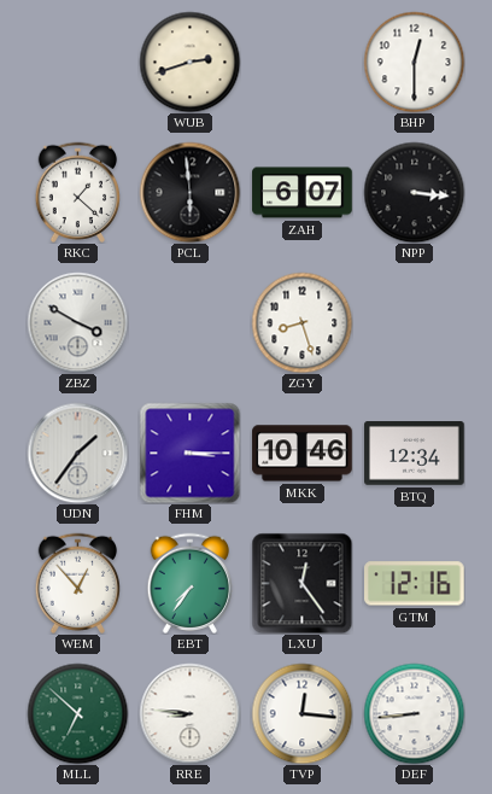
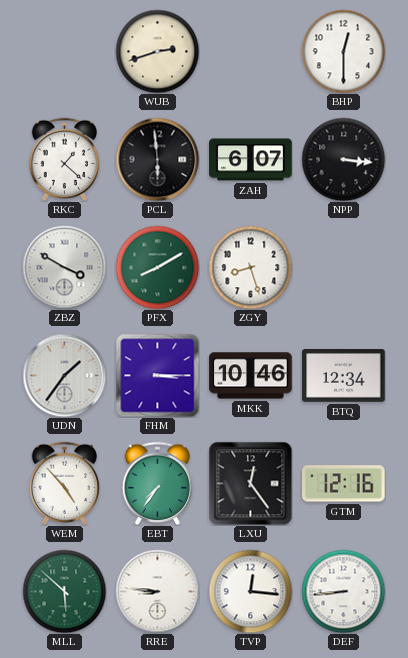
PFX: none -> 8:10 (157, 267)
WEM: 12:53 -> 4:53 (65, 483)
MLL: 6:52 -> 5:52 (64, 591)
